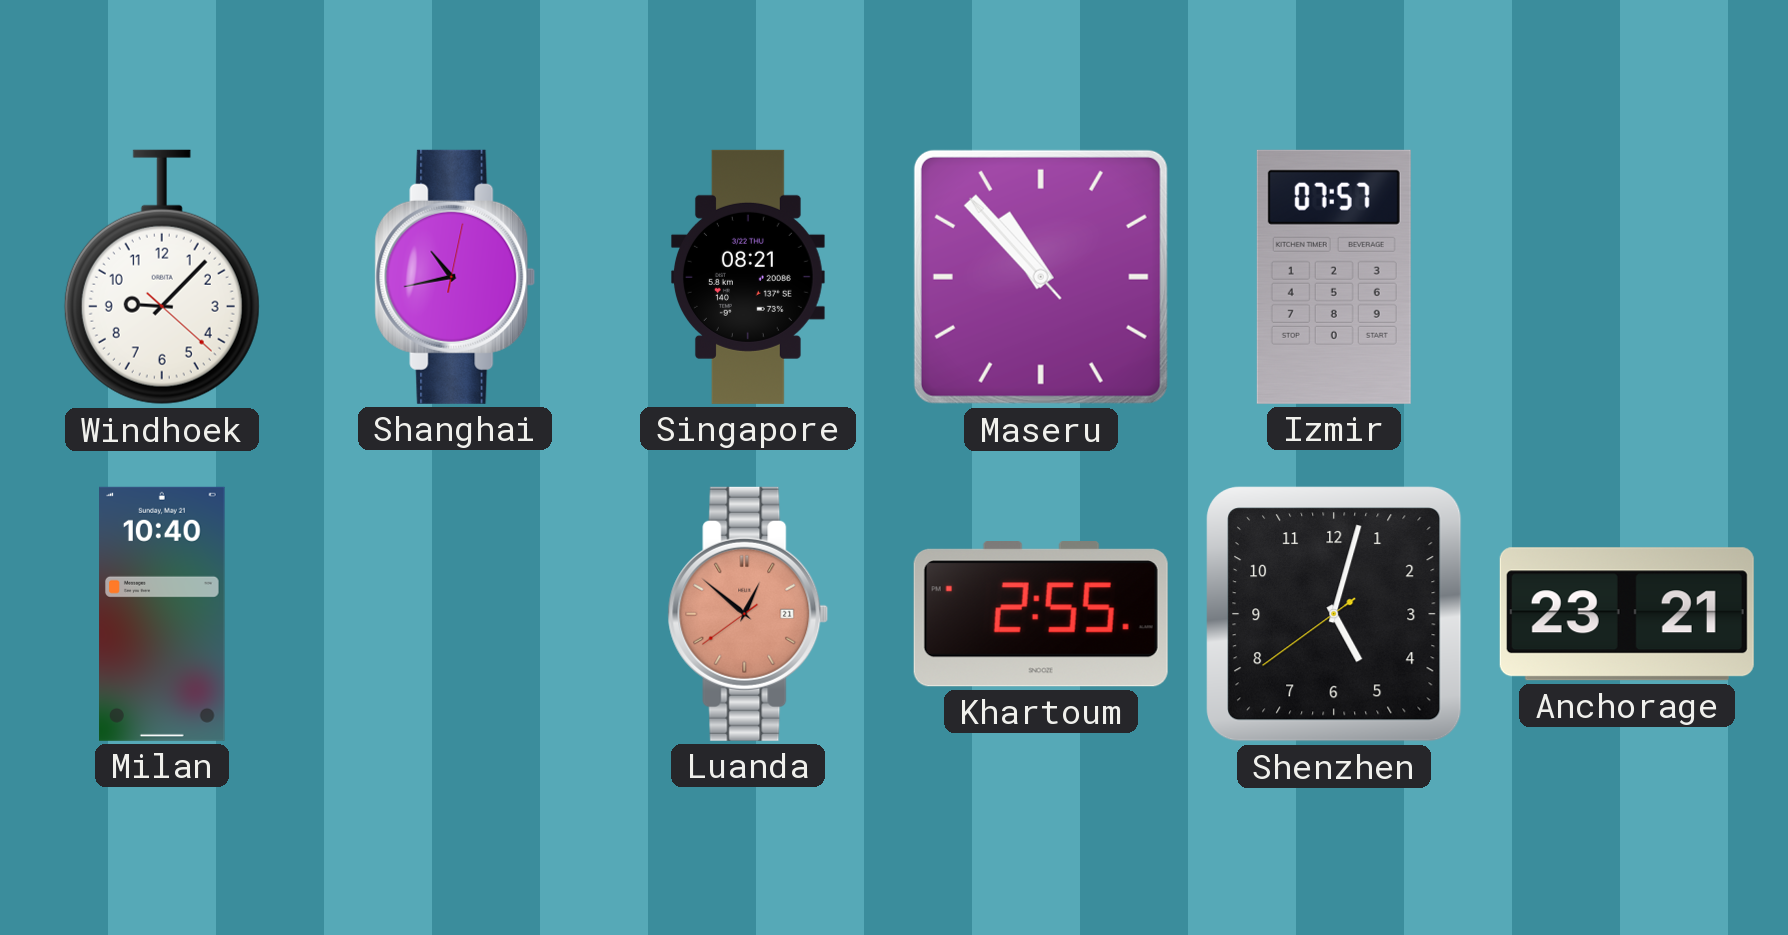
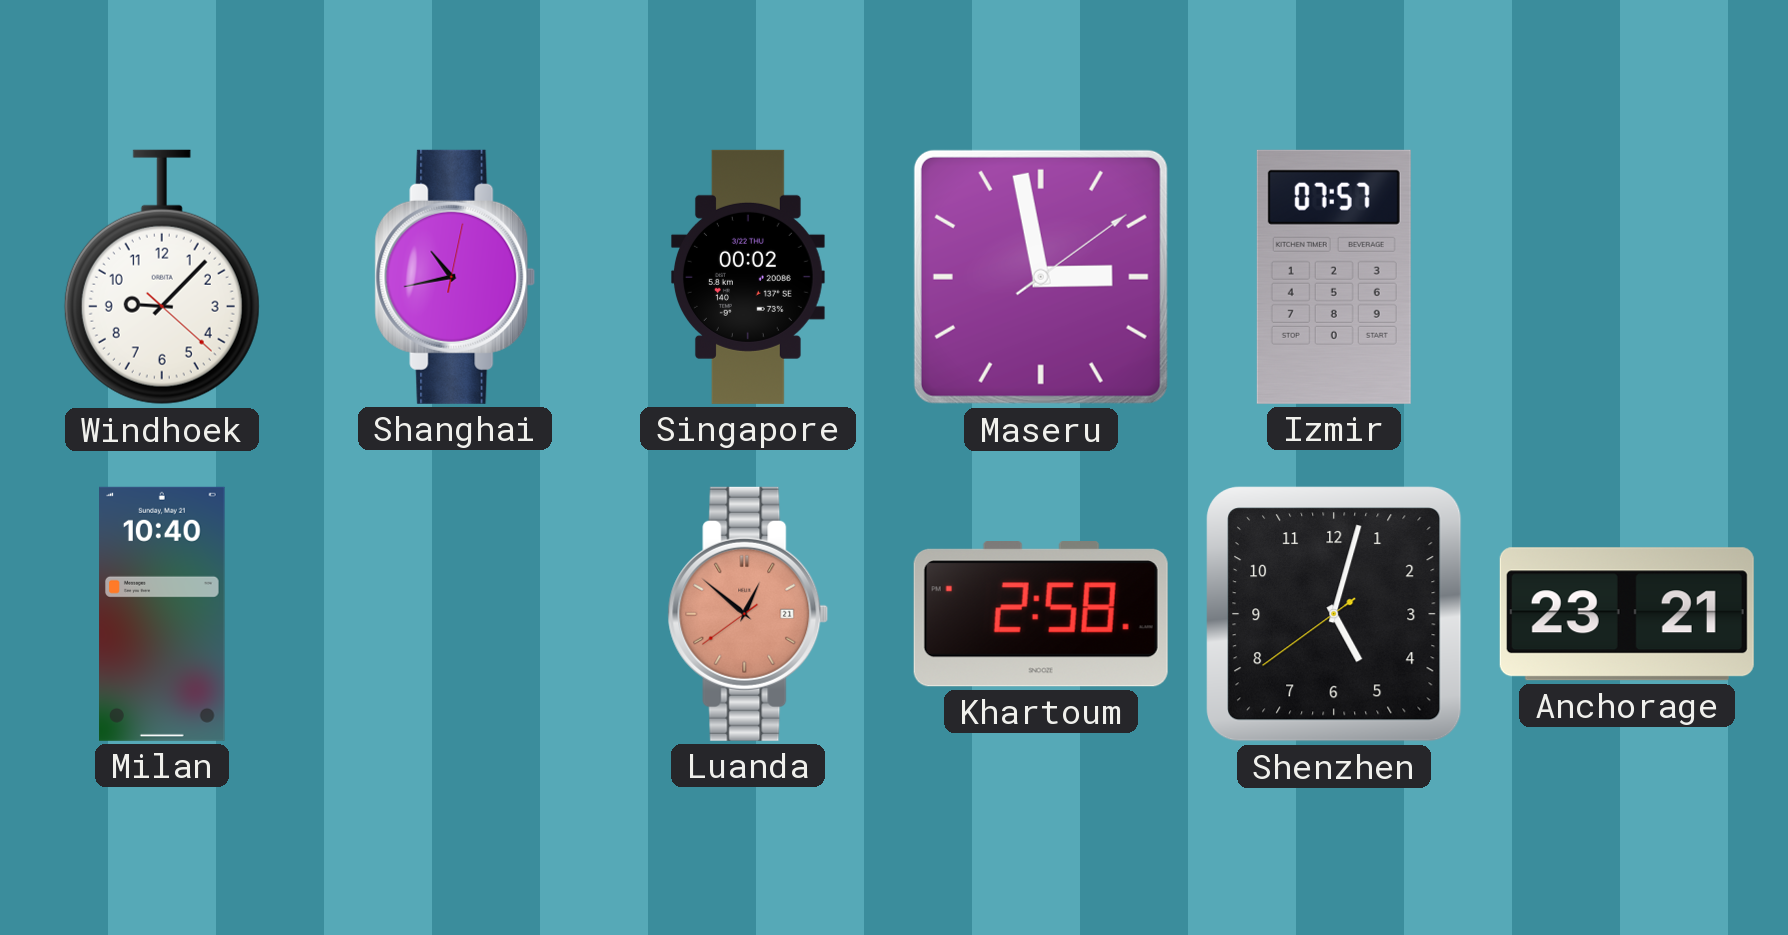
Singapore: 08:21 -> 00:02 (749, 277)
Maseru: 10:52 -> 2:58 (1041, 277)
Khartoum: 2:55 -> 2:58 (1041, 614)
